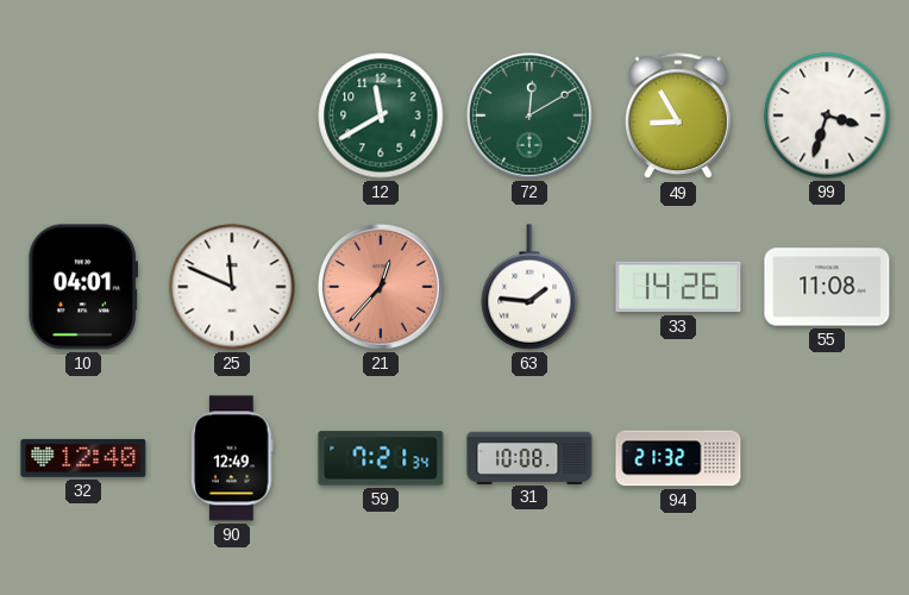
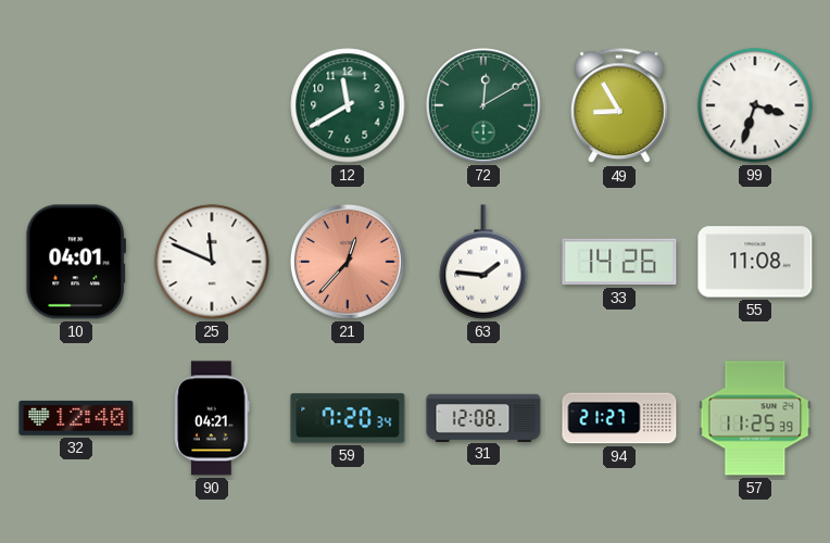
90: 12:49 -> 04:21 (212, 418)
59: 7:21 -> 7:20 (348, 418)
31: 10:08 -> 12:08 (483, 417)
94: 21:32 -> 21:27 (619, 418)
57: none -> 11:25 (755, 418)
